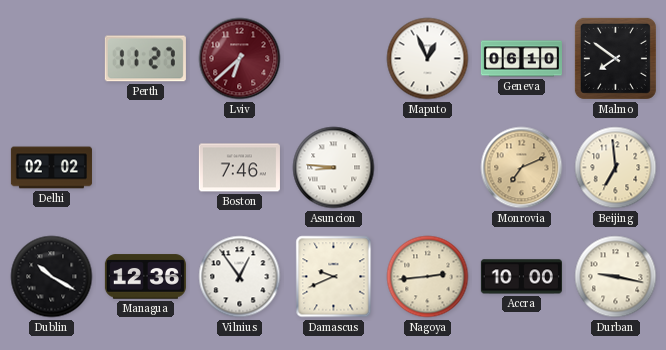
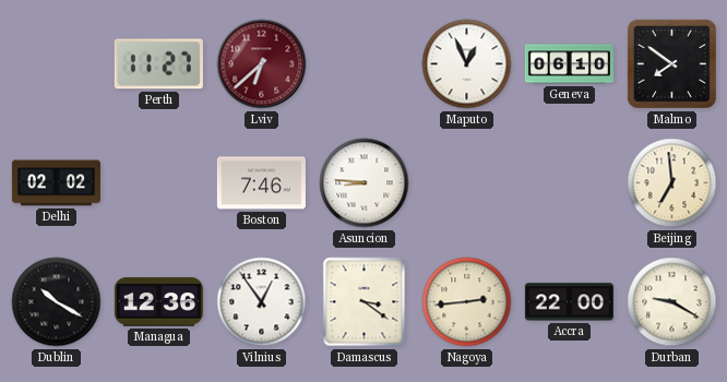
Monrovia: 7:11 -> none (522, 168)
Damascus: 9:41 -> 3:21 (365, 302)
Accra: 10:00 -> 22:00 (569, 302)
Durban: 9:17 -> 9:20 (672, 302)
